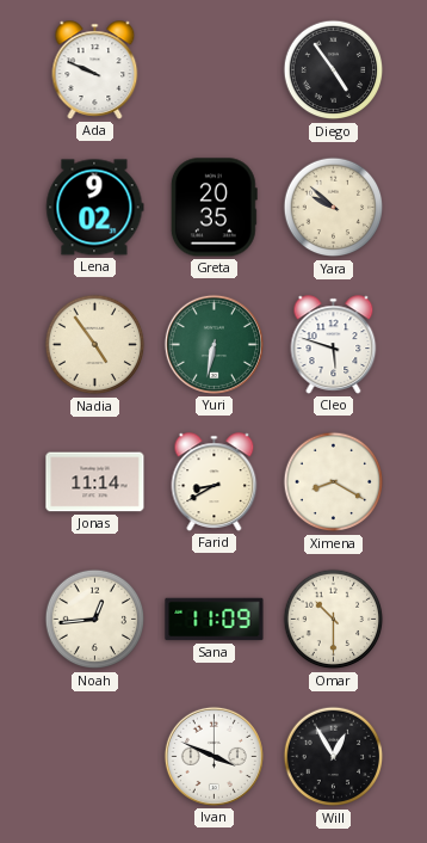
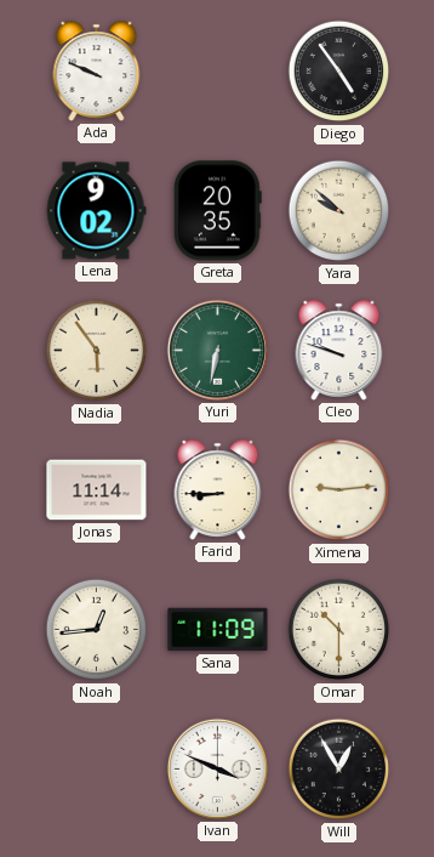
Nadia: 4:54 -> 5:54 (97, 351)
Cleo: 5:48 -> 9:48 (339, 351)
Farid: 8:40 -> 8:45 (218, 490)
Ximena: 8:20 -> 9:14 (339, 490)
